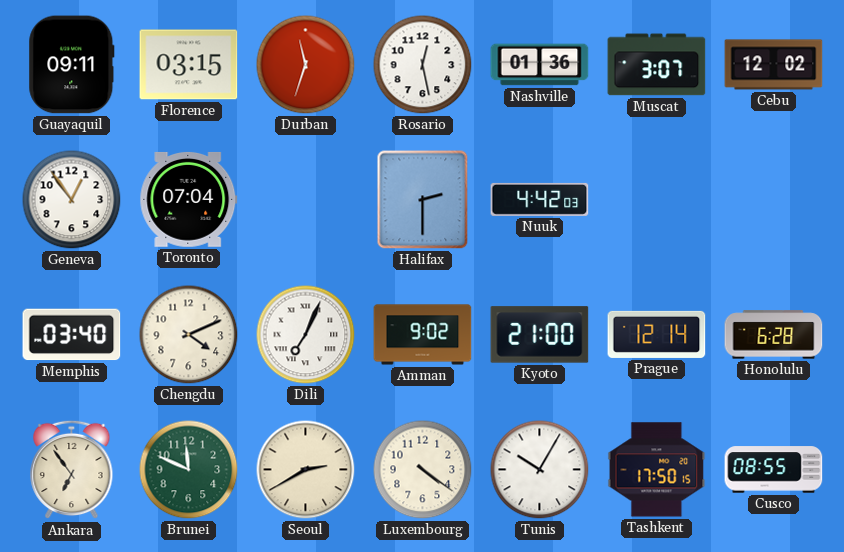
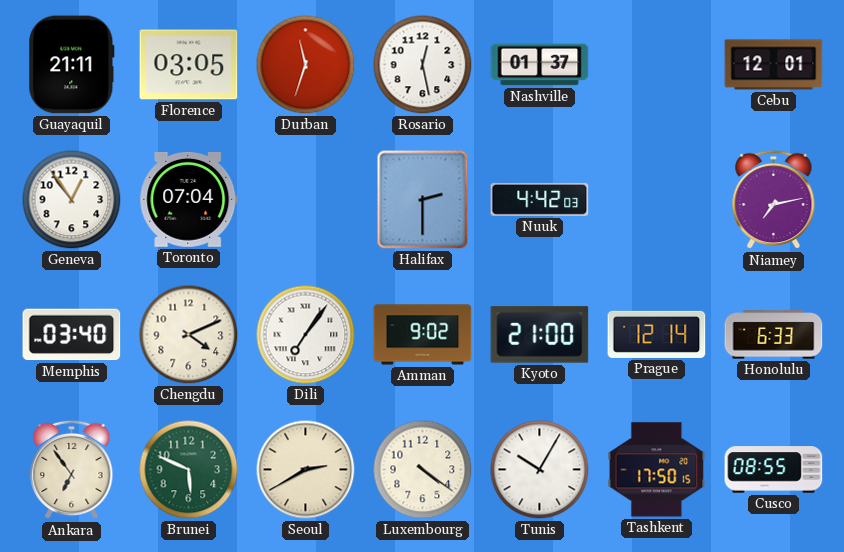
Guayaquil: 09:11 -> 21:11 (72, 65)
Florence: 03:15 -> 03:05 (189, 65)
Nashville: 01:36 -> 01:37 (540, 65)
Muscat: 3:07 -> none (657, 65)
Cebu: 12:02 -> 12:01 (774, 65)
Niamey: none -> 7:13 (774, 200)
Dili: 7:04 -> 7:06 (306, 335)
Honolulu: 6:28 -> 6:33 (774, 335)
Brunei: 11:49 -> 5:49 (189, 470)
